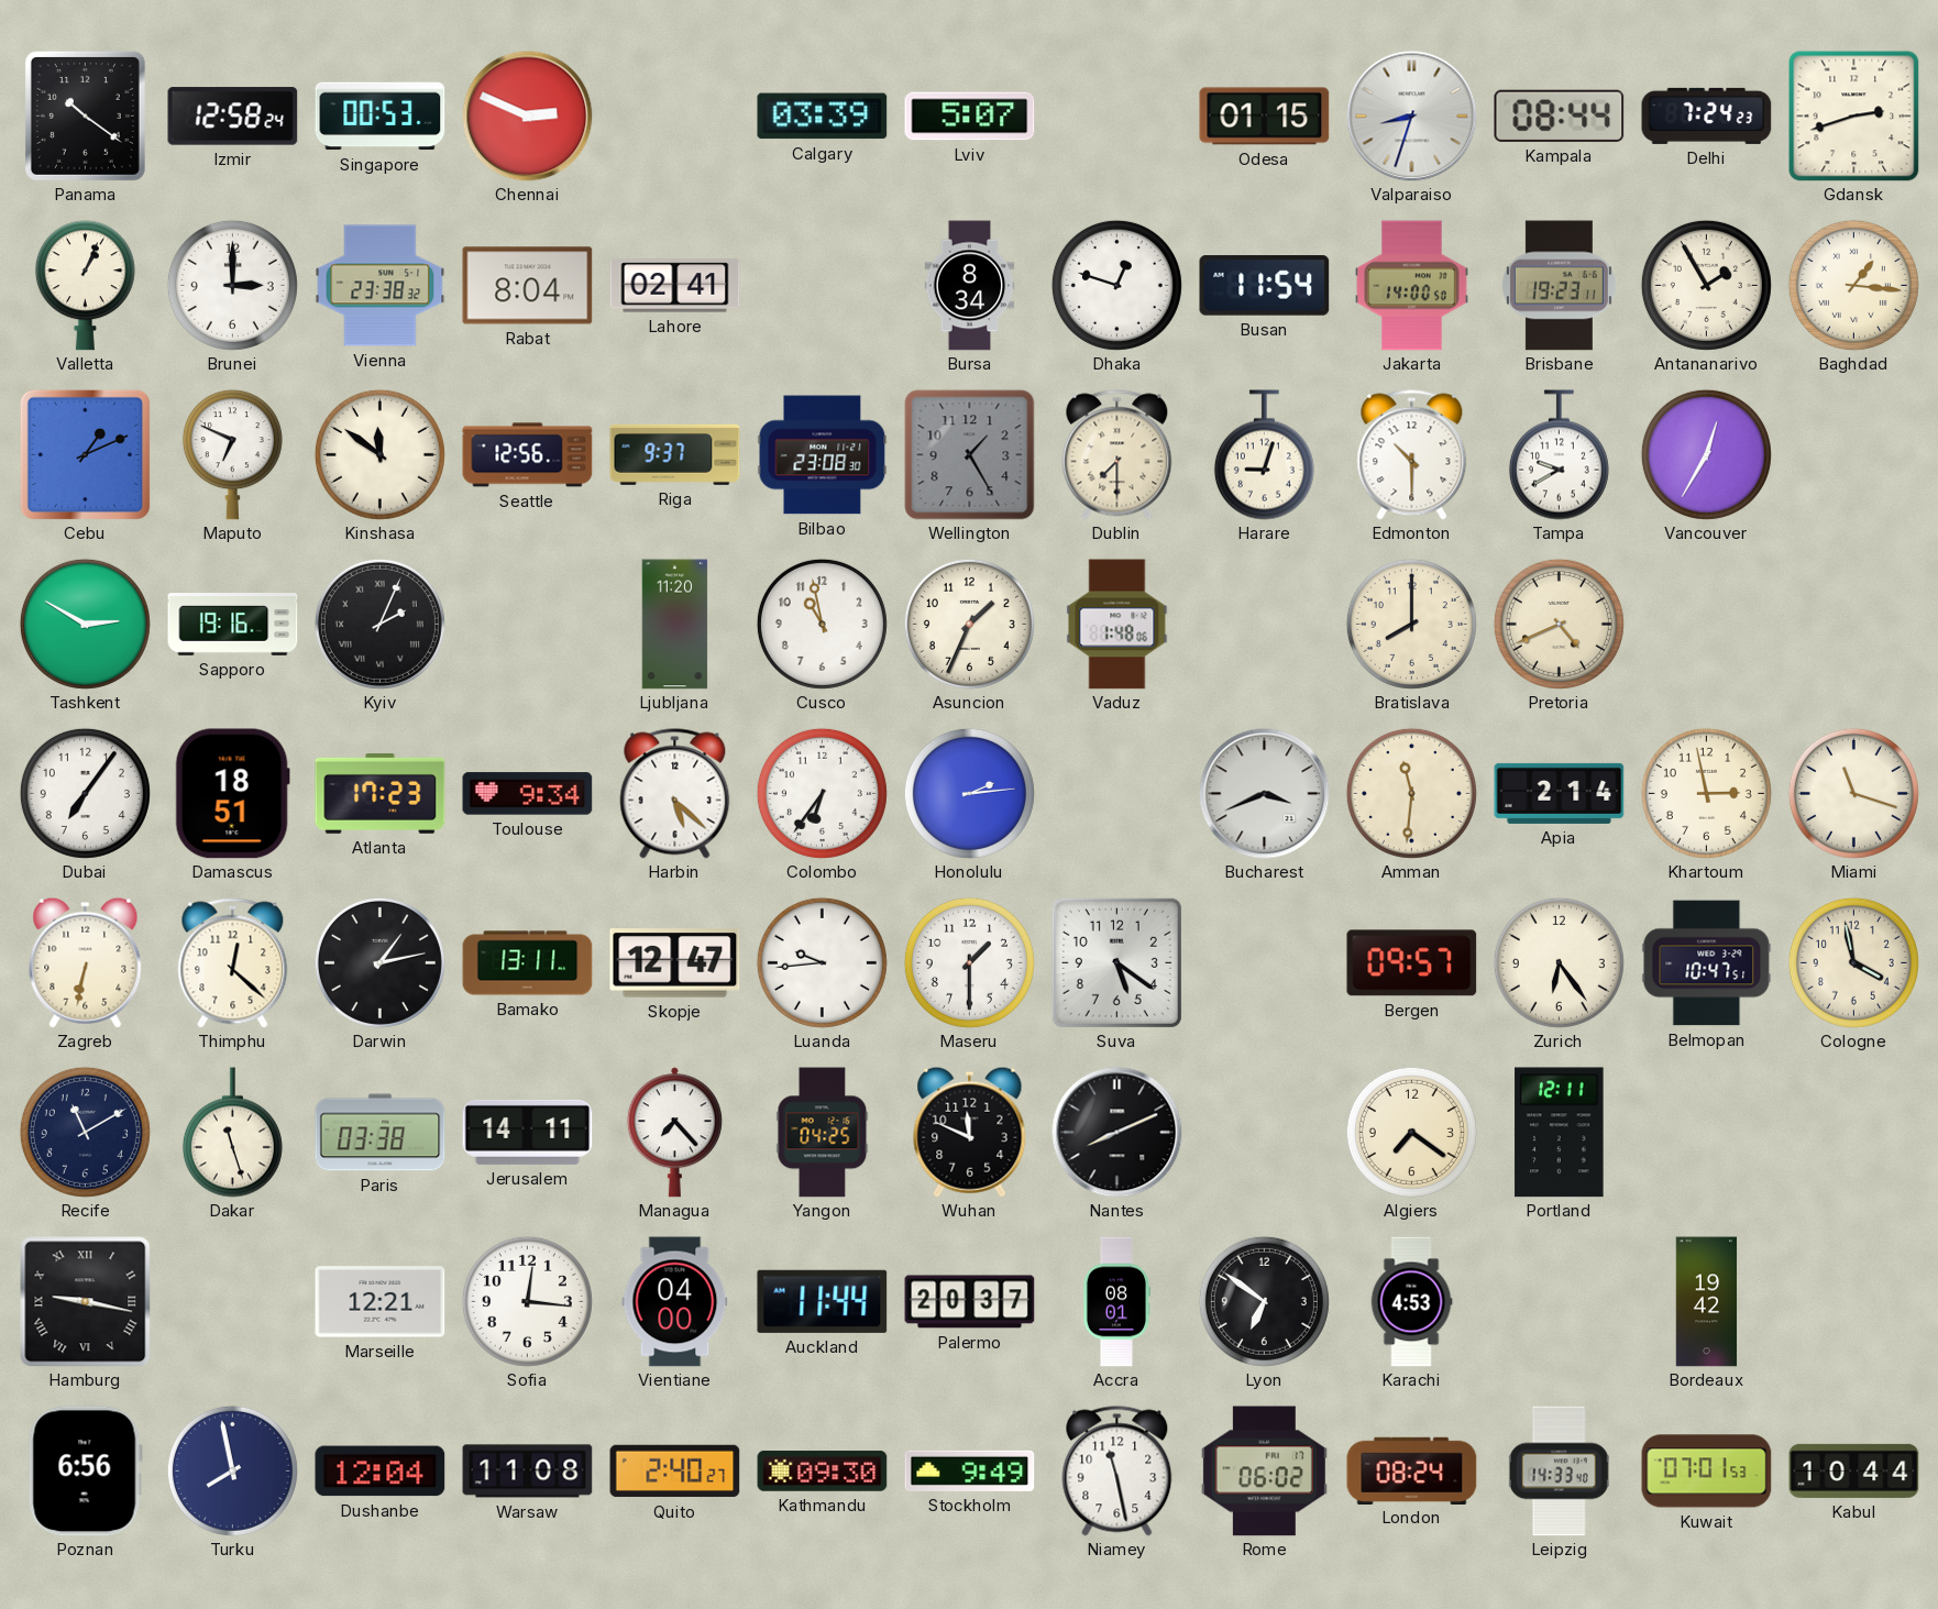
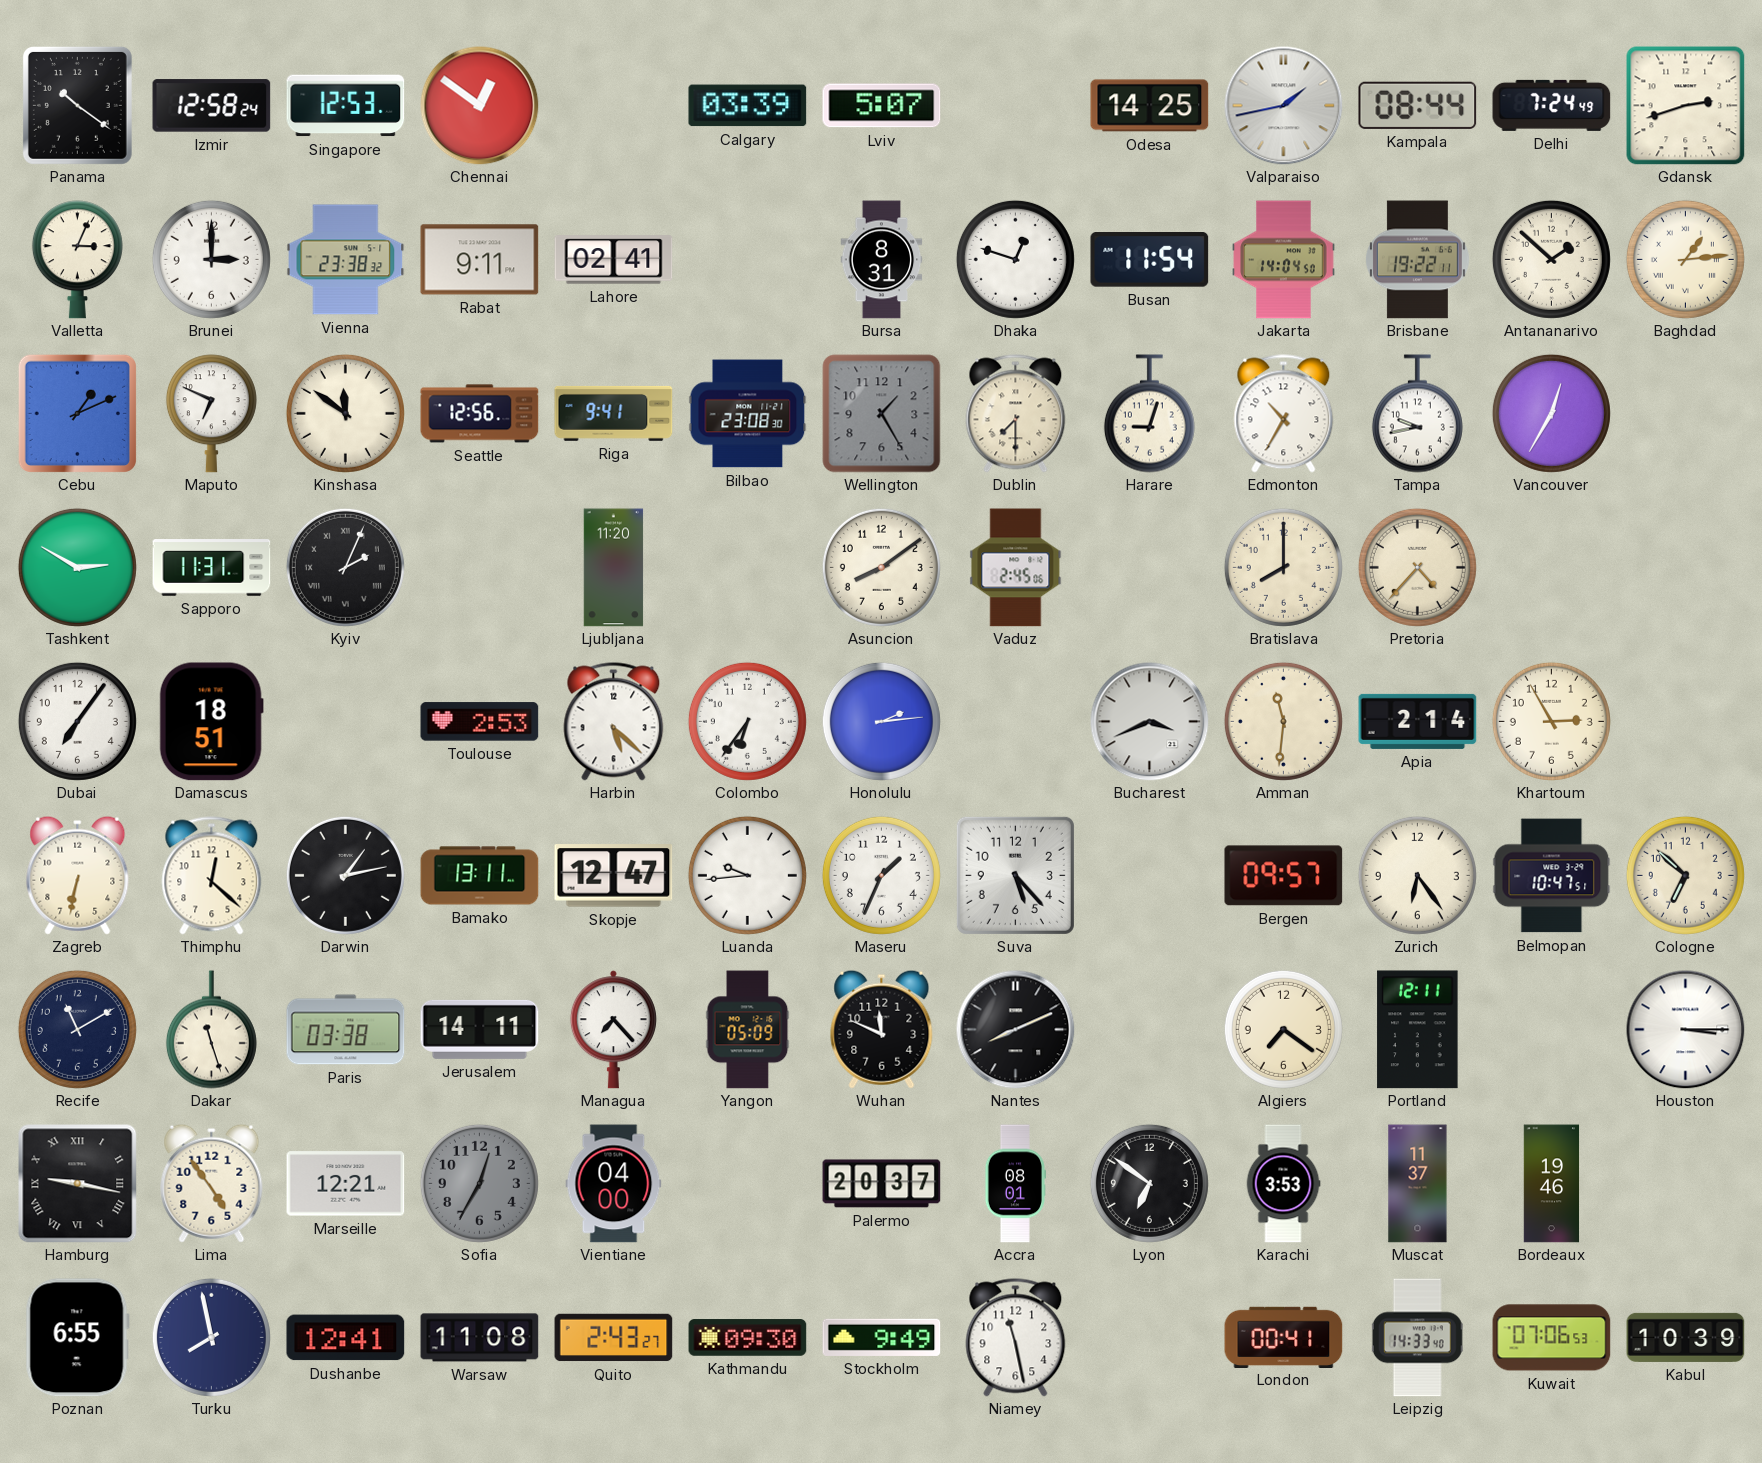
Singapore: 00:53 -> 12:53 (346, 106)
Chennai: 2:49 -> 12:51 (480, 106)
Odesa: 01:15 -> 14:25 (1150, 106)
Valparaiso: 8:33 -> 1:43 (1284, 106)
Delhi: 7:24:23 -> 7:24:49 (1552, 105)
Valletta: 1:04 -> 3:04 (77, 260)
Rabat: 8:04 -> 9:11 (480, 260)
Bursa: 8:34 -> 8:31 (882, 260)
Jakarta: 14:00 -> 14:04 (1284, 260)
Brisbane: 19:23 -> 19:22 (1417, 260)
Antananarivo: 1:55 -> 1:52 (1551, 259)
Baghdad: 1:16 -> 1:14 (1685, 259)
Riga: 9:37 -> 9:41 (614, 413)
Edmonton: 10:30 -> 10:35 (1284, 414)
Tampa: 9:40 -> 9:43 (1417, 414)
Sapporo: 19:16 -> 11:31 (212, 568)
Cusco: 10:58 -> none (822, 624)
Asuncion: 1:34 -> 8:09 (881, 567)
Vaduz: 1:48 -> 2:45 (1016, 568)
Pretoria: 4:41 -> 4:37 (1417, 567)
Atlanta: 17:23 -> none (381, 793)
Toulouse: 9:34 -> 2:53 (480, 722)
Khartoum: 2:58 -> 2:55 (1551, 721)
Miami: 11:18 -> none (1853, 793)
Maseru: 1:30 -> 1:34 (881, 875)
Suva: 5:21 -> 5:23 (1015, 875)
Cologne: 3:58 -> 6:52 (1685, 875)
Yangon: 04:25 -> 05:09 (748, 1030)
Houston: none -> 3:15 (1686, 1030)
Lima: none -> 4:54 (212, 1183)
Sofia: 12:16 -> 12:35 (479, 1183)
Sofia dial: white -> grey (479, 1183)
Auckland: 11:44 -> none (823, 1301)
Karachi: 4:53 -> 3:53 (1283, 1184)
Muscat: none -> 11:37 (1418, 1184)
Bordeaux: 19:42 -> 19:46 (1552, 1184)
Poznan: 6:56 -> 6:55 (77, 1338)
Dushanbe: 12:04 -> 12:41 (346, 1338)
Quito: 2:40 -> 2:43 (614, 1338)
Rome: 06:02 -> none (1264, 1472)
London: 08:24 -> 00:41 (1284, 1337)
Kuwait: 07:01 -> 07:06 (1552, 1338)
Kabul: 10:44 -> 10:39 (1686, 1337)
